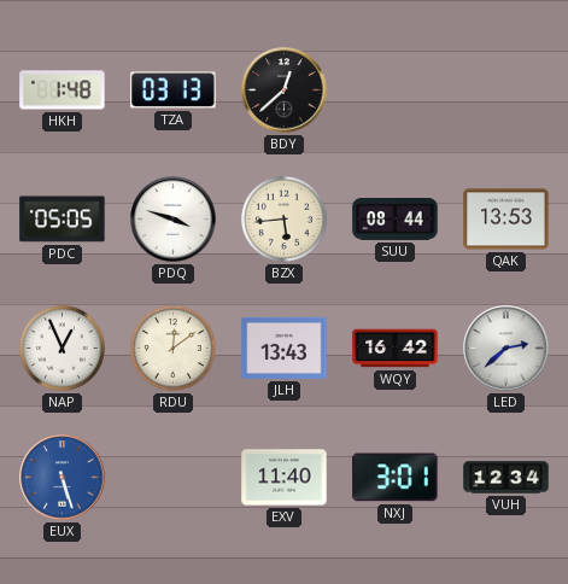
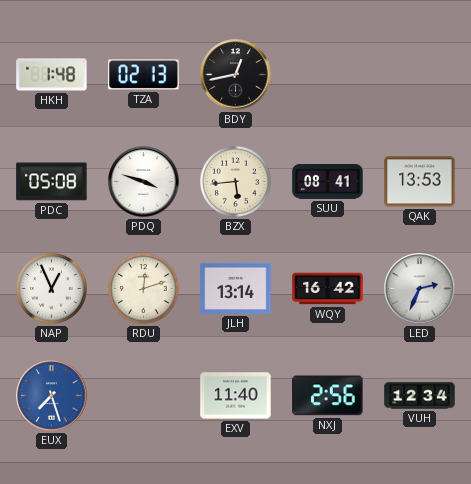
TZA: 03:13 -> 02:13 (144, 75)
BDY: 12:38 -> 12:43 (236, 75)
PDC: 05:05 -> 05:08 (52, 182)
SUU: 08:44 -> 08:41 (328, 182)
RDU: 12:09 -> 12:12 (143, 288)
JLH: 13:43 -> 13:14 (236, 288)
LED: 2:38 -> 2:34 (420, 289)
EUX: 5:27 -> 7:27 (52, 396)
NXJ: 3:01 -> 2:56 (328, 396)
